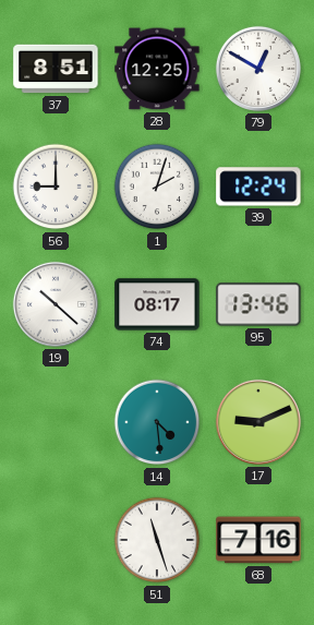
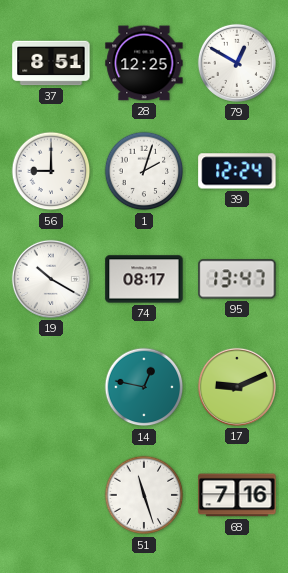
19: 10:22 -> 10:20 (51, 279)
95: 13:46 -> 13:47 (237, 279)
14: 4:29 -> 12:47 (144, 387)
